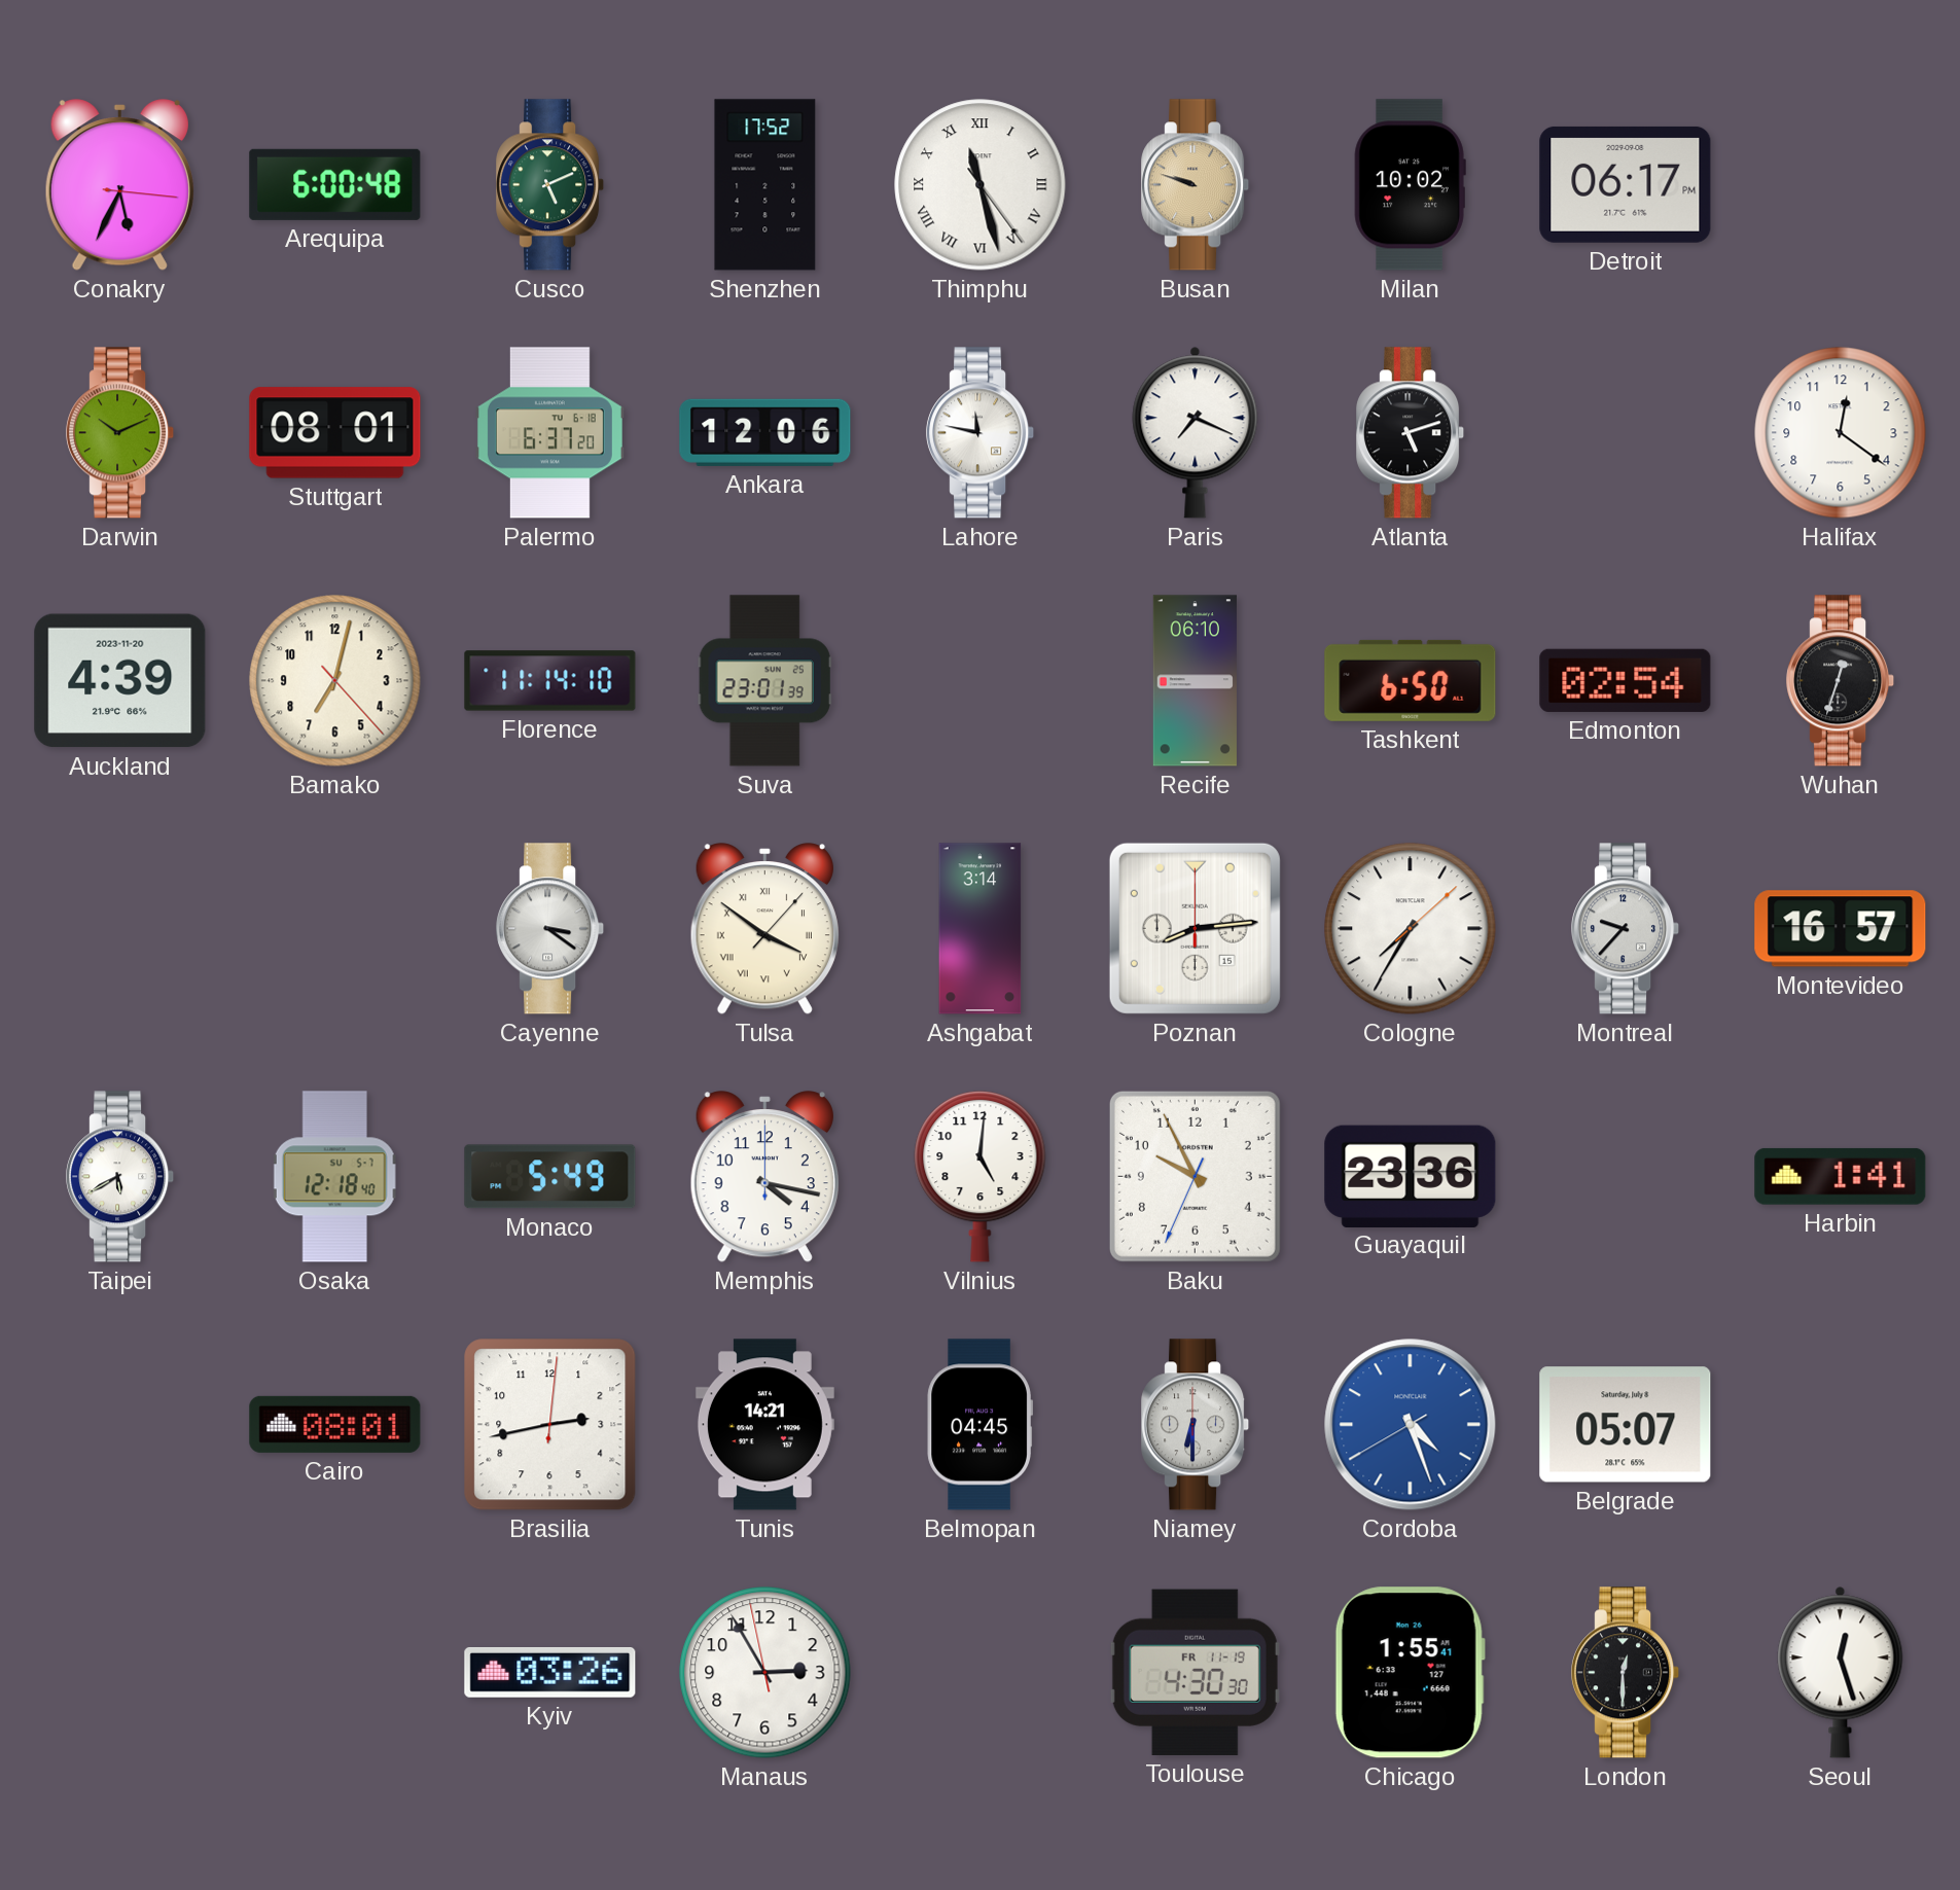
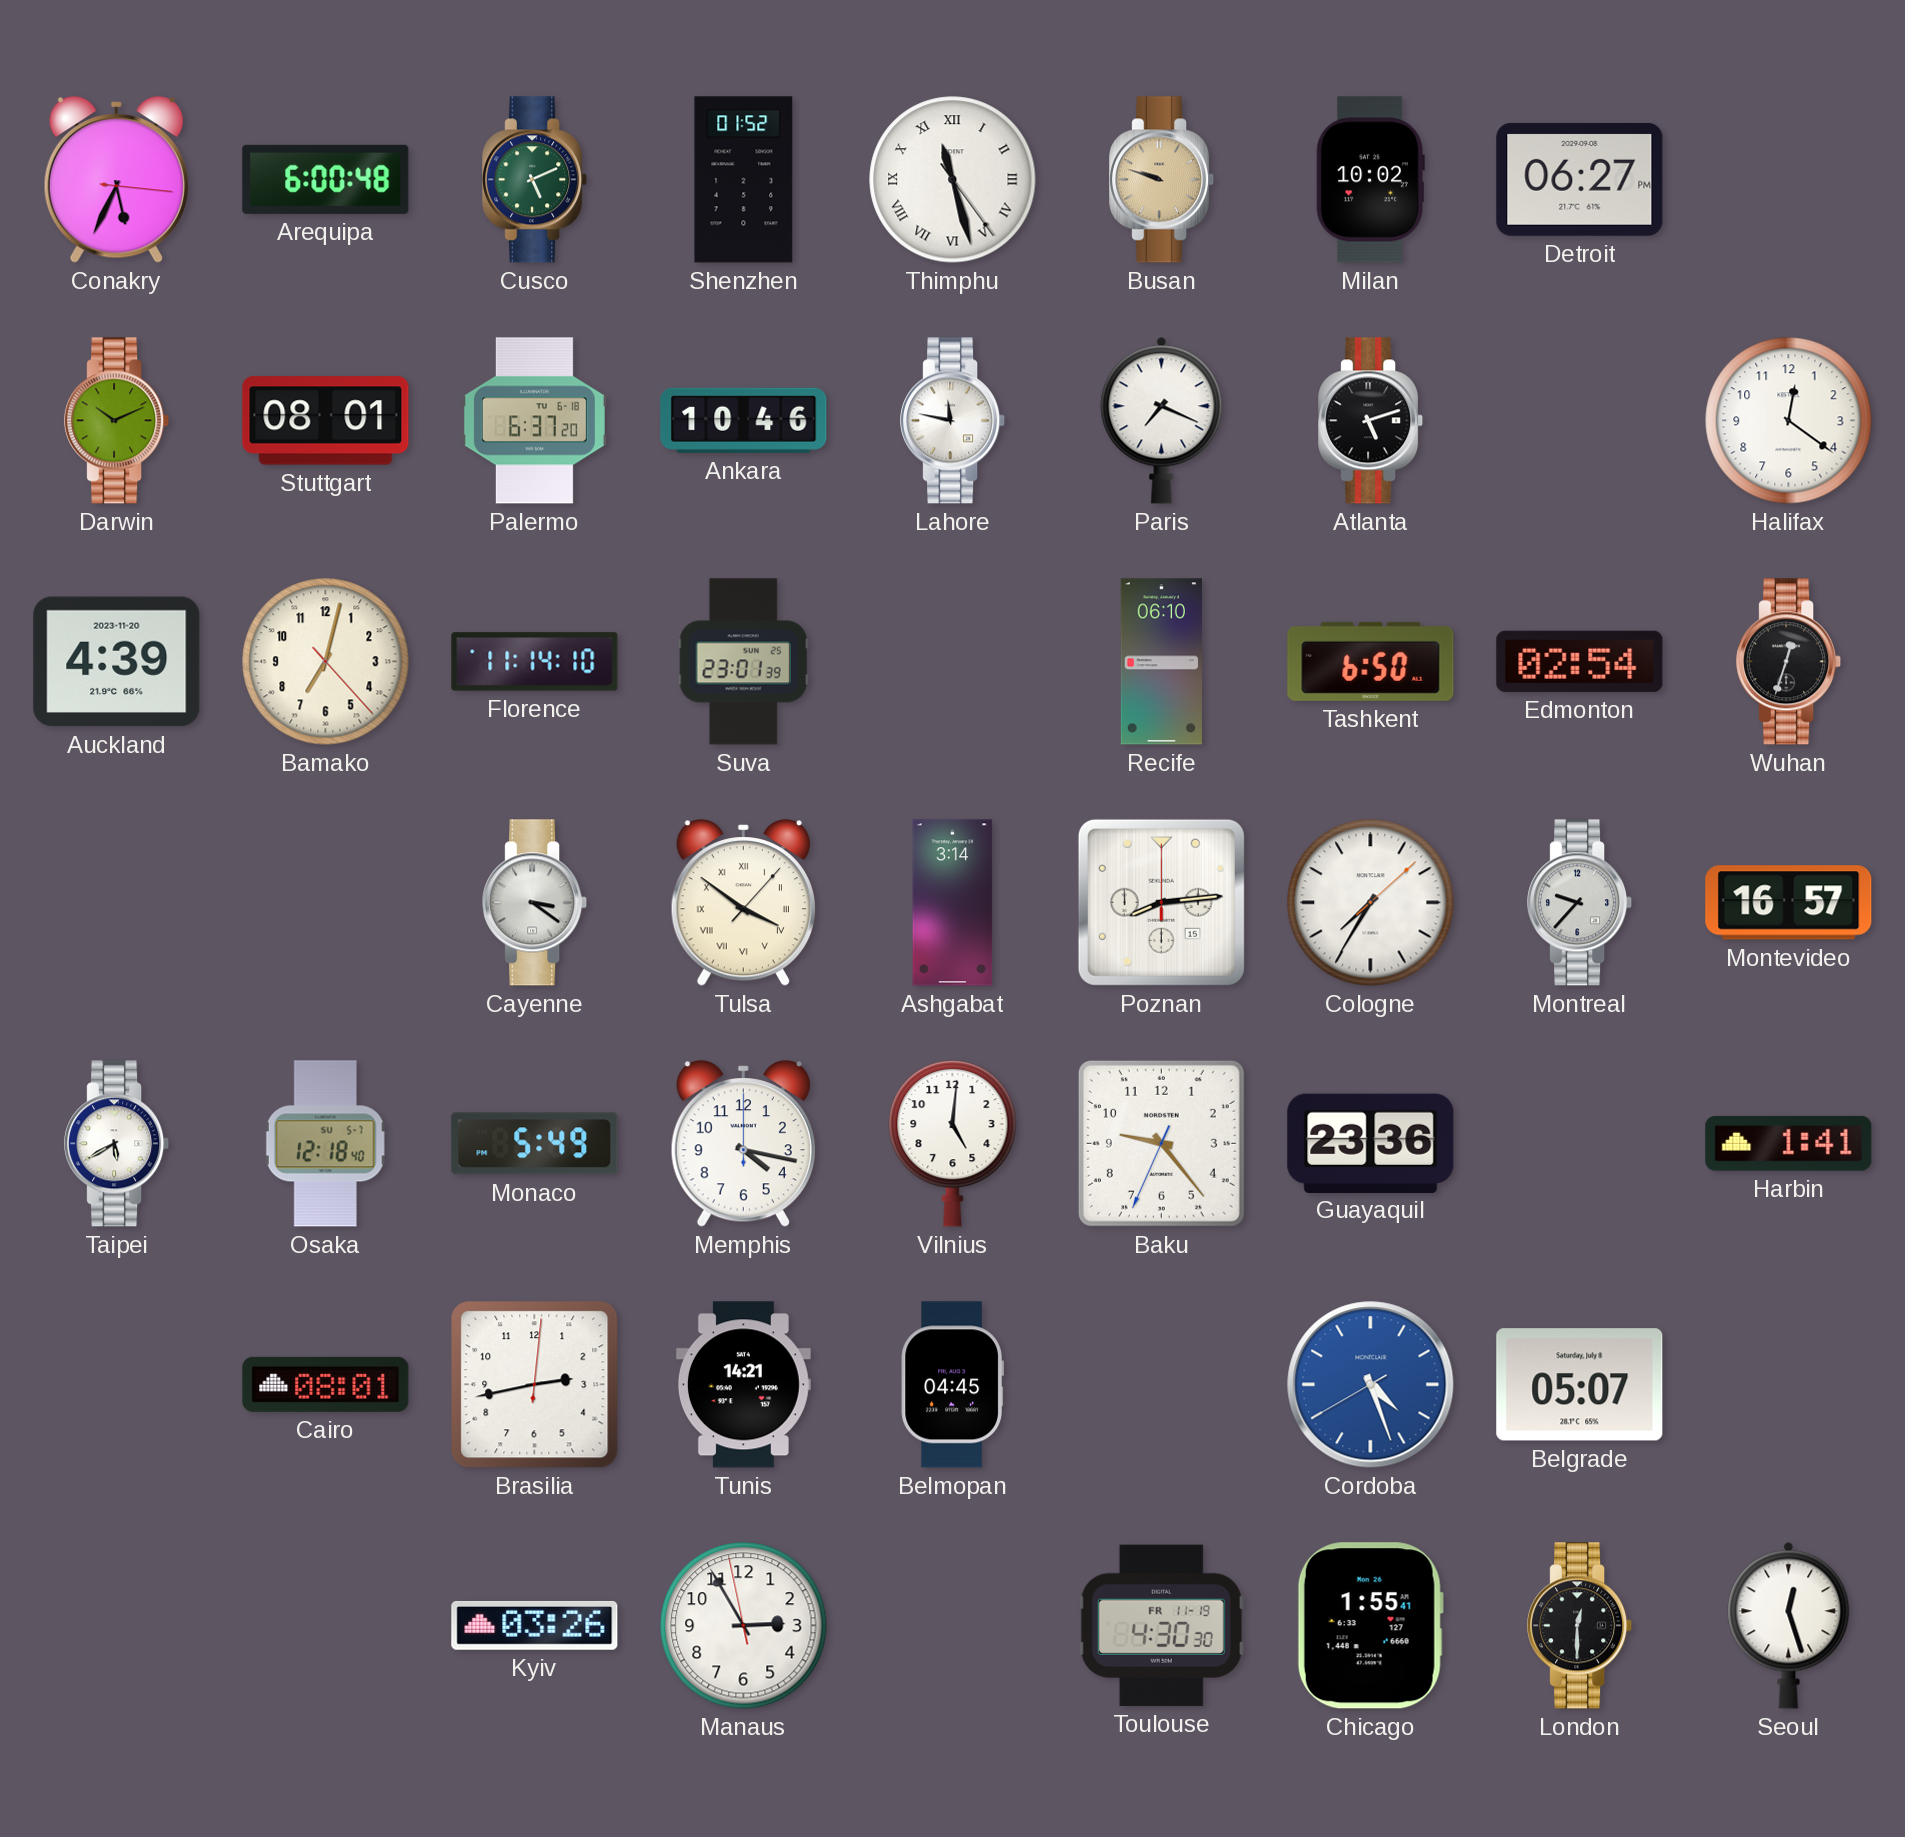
Shenzhen: 17:52 -> 01:52 (744, 180)
Detroit: 06:17 -> 06:27 (1580, 179)
Ankara: 12:06 -> 10:46 (744, 420)
Baku: 9:55 -> 9:23 (1161, 1143)
Niamey: 6:30 -> none (1196, 1425)
